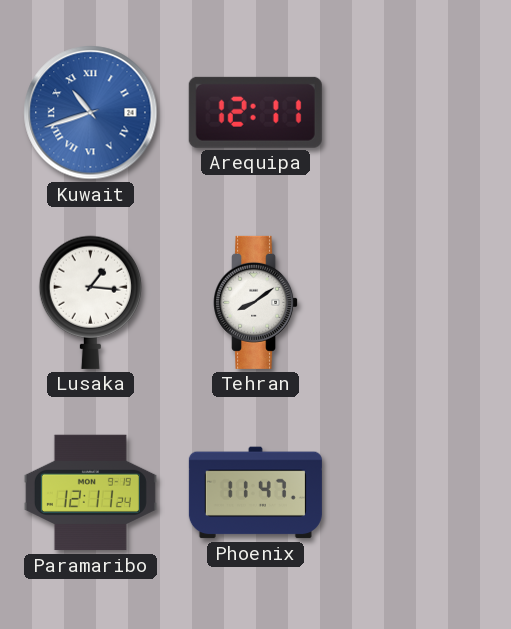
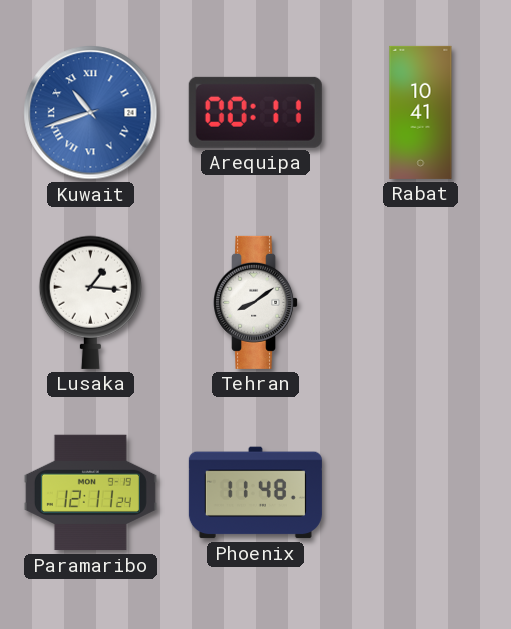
Arequipa: 12:11 -> 00:11 (255, 112)
Rabat: none -> 10:41 (421, 112)
Phoenix: 11:47 -> 11:48 (255, 493)
